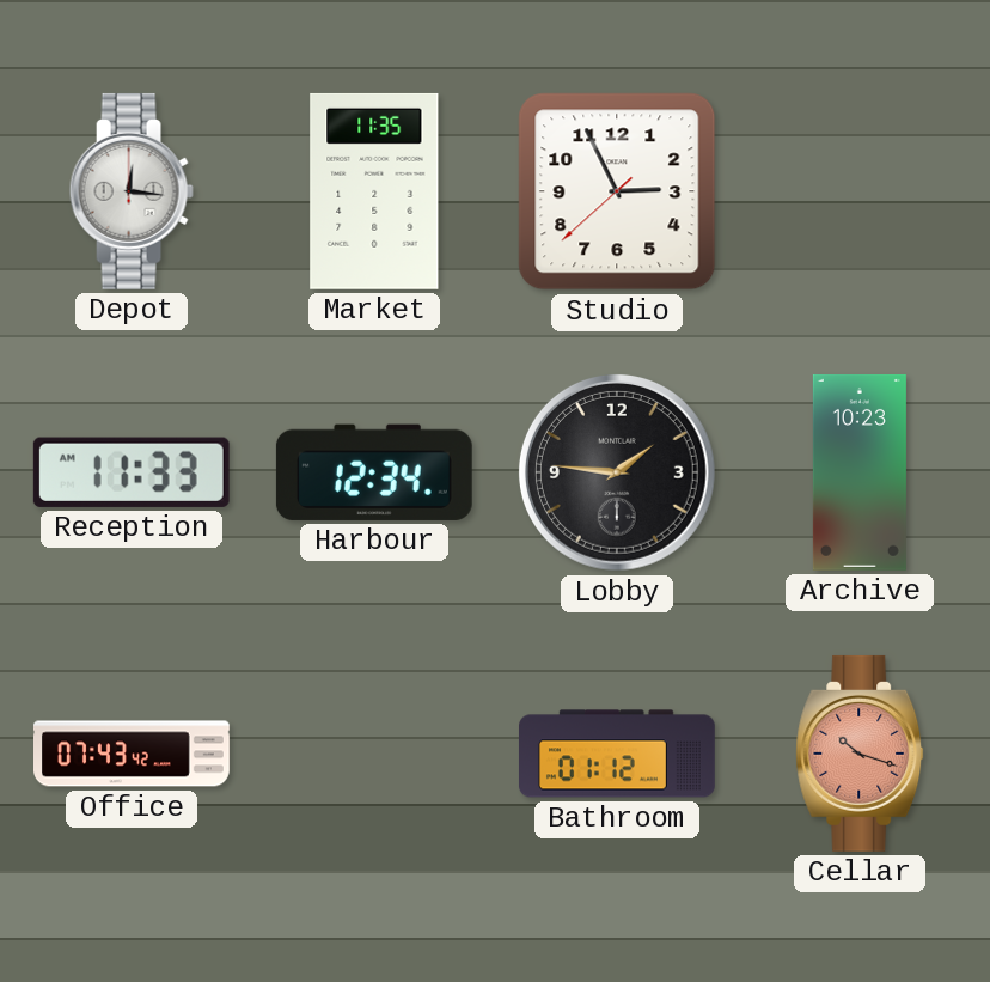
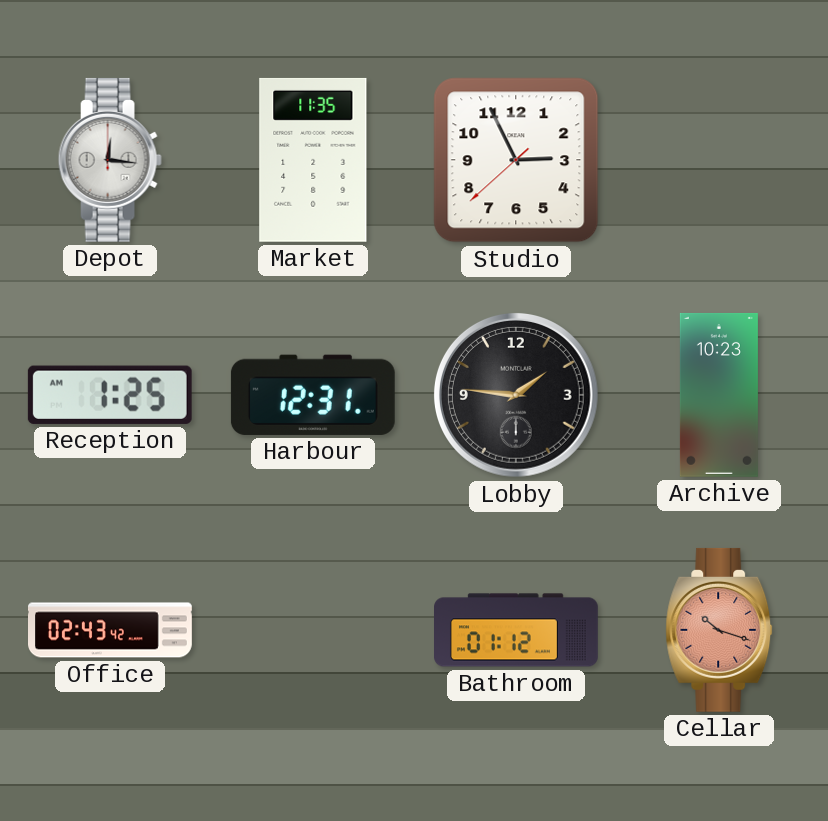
Reception: 11:33 -> 1:25 (110, 395)
Harbour: 12:34 -> 12:31 (313, 395)
Office: 07:43 -> 02:43 (111, 630)
